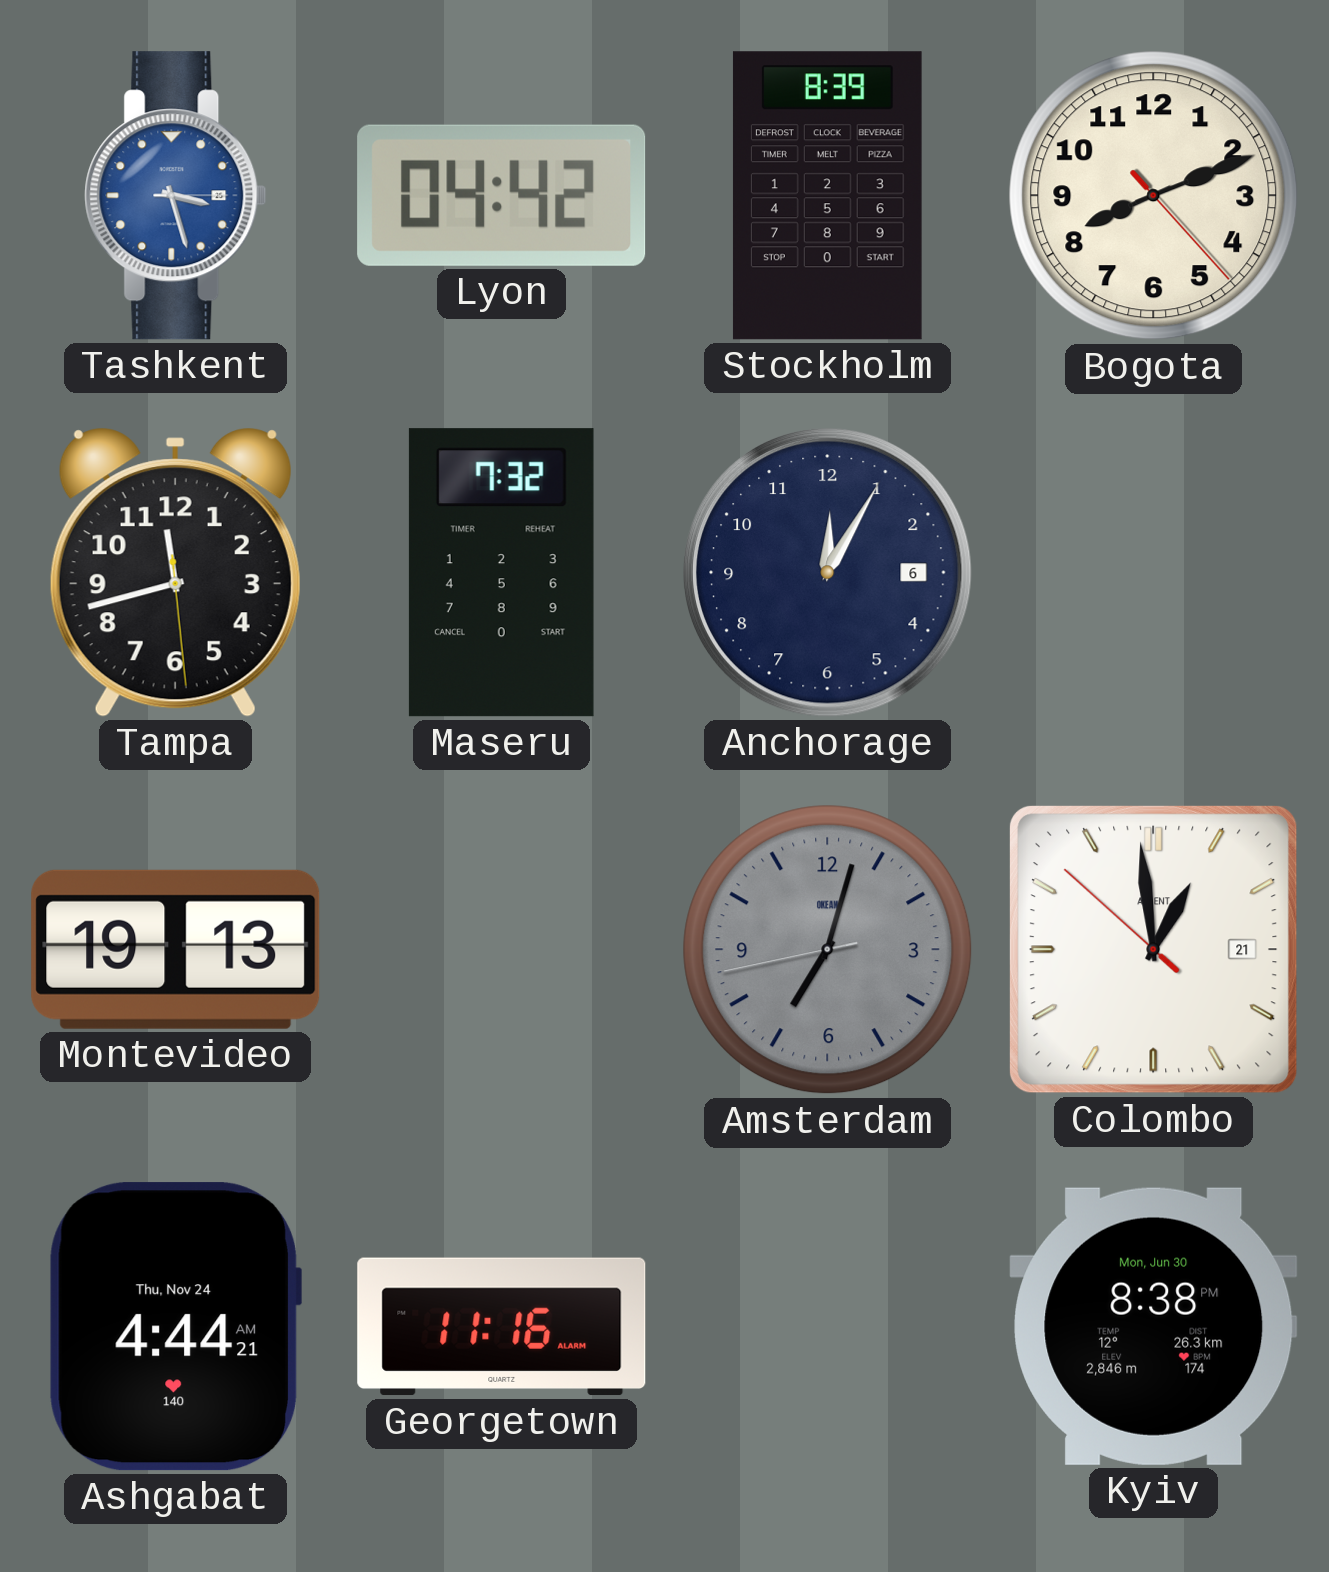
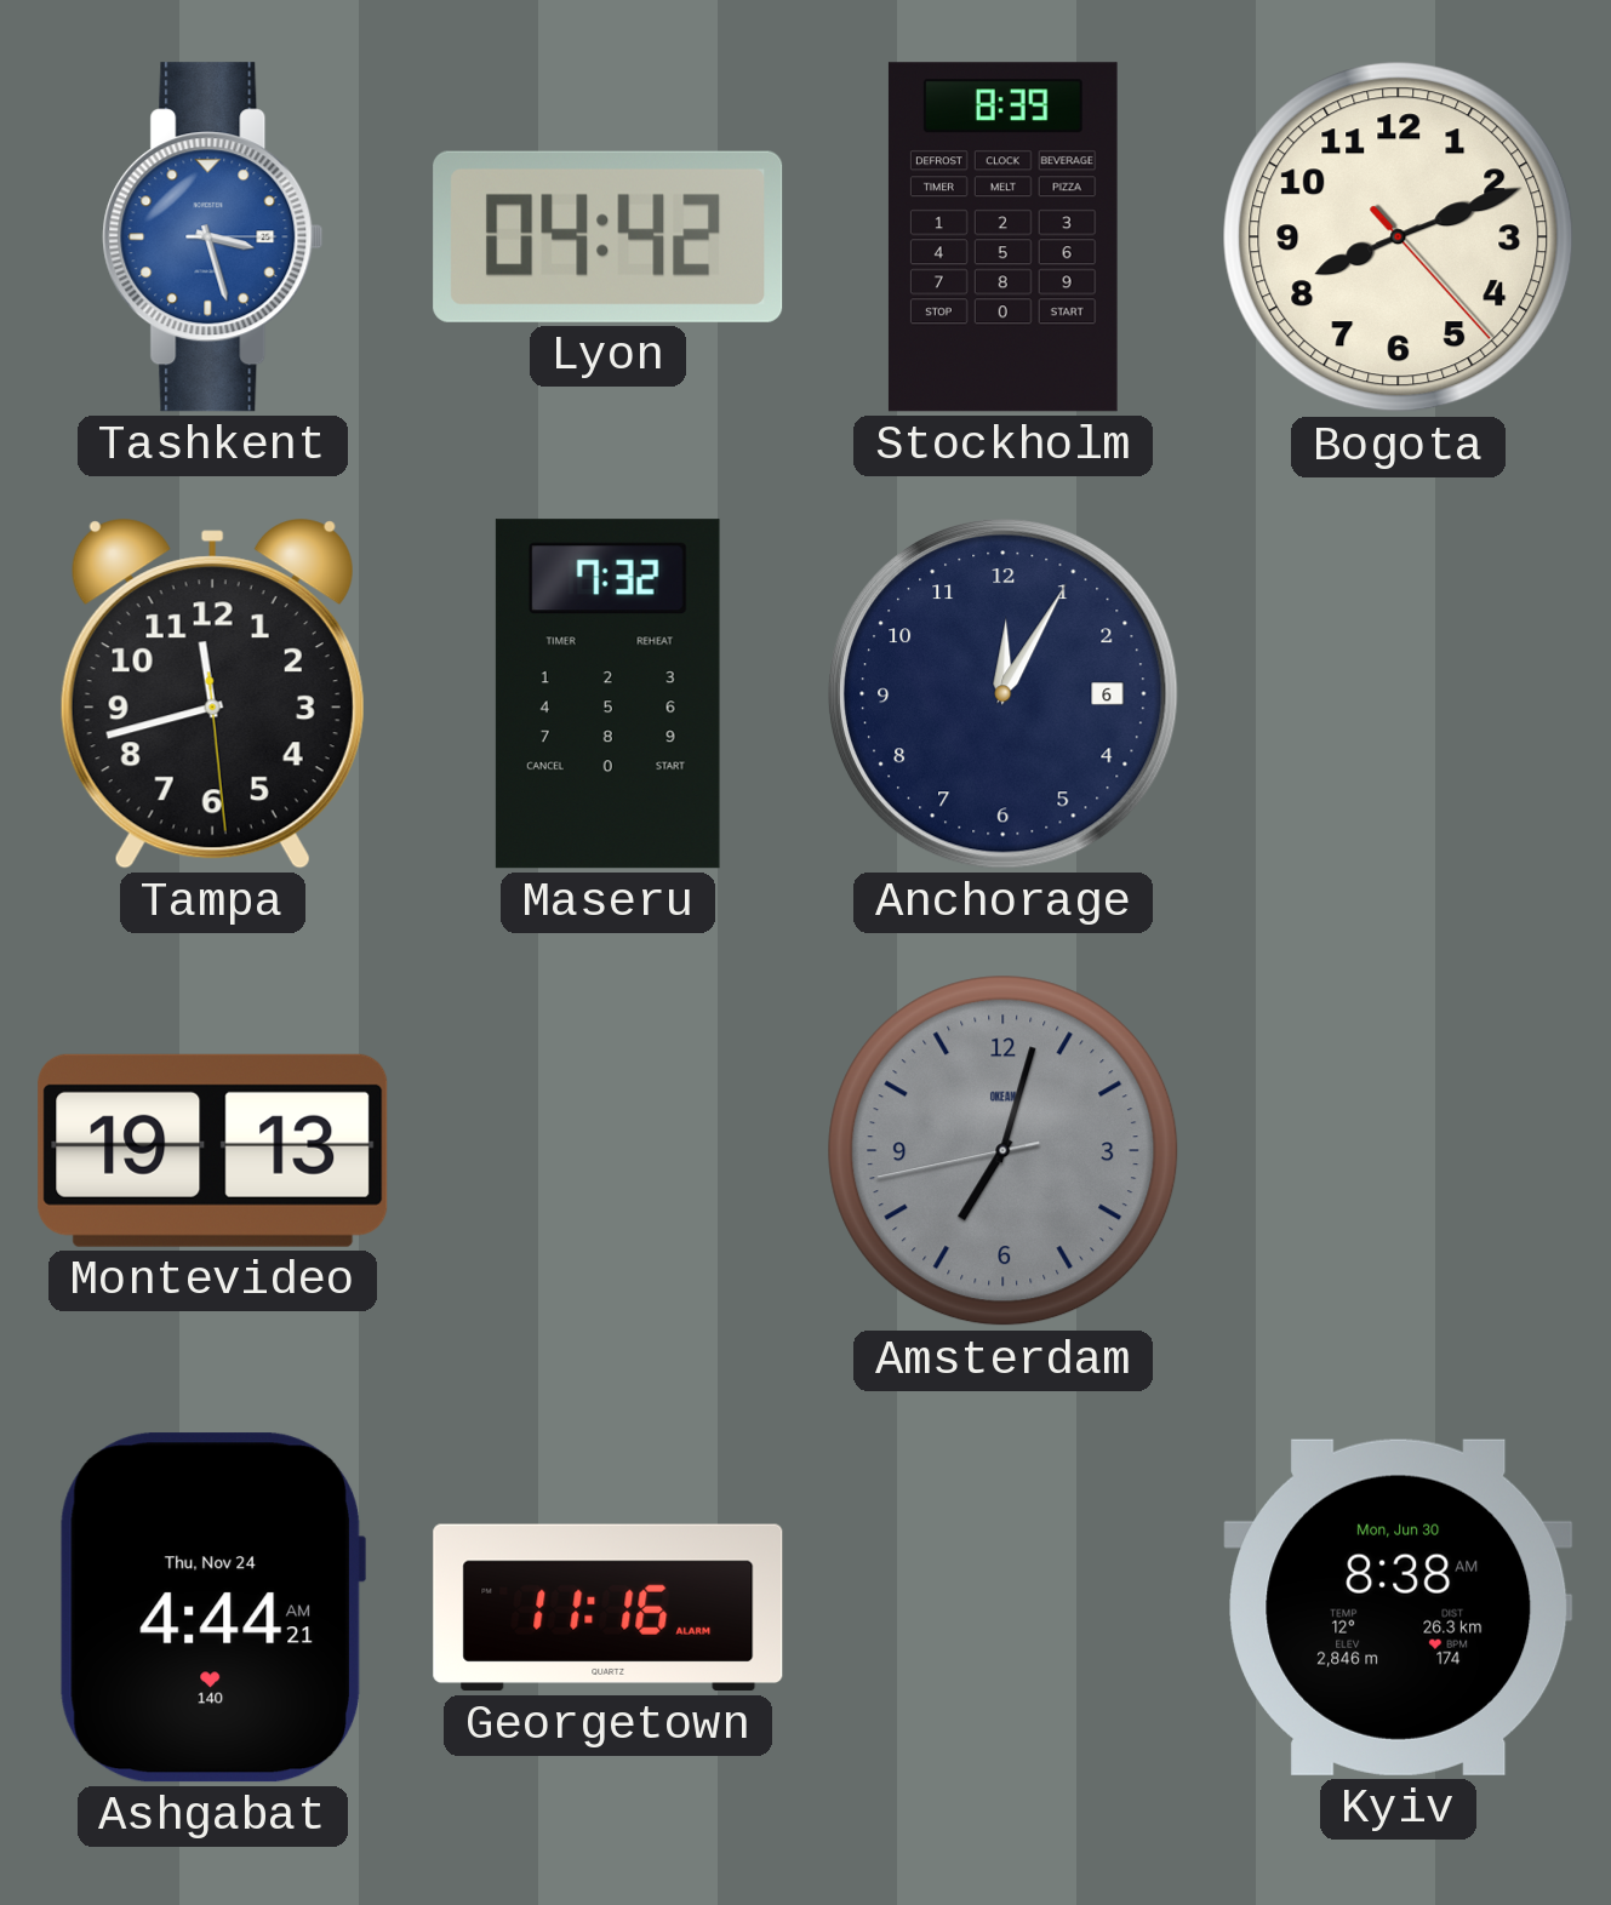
Colombo: 12:58 -> none (1154, 950)
Kyiv: 8:38 PM -> 8:38 AM (1399, 1607)
